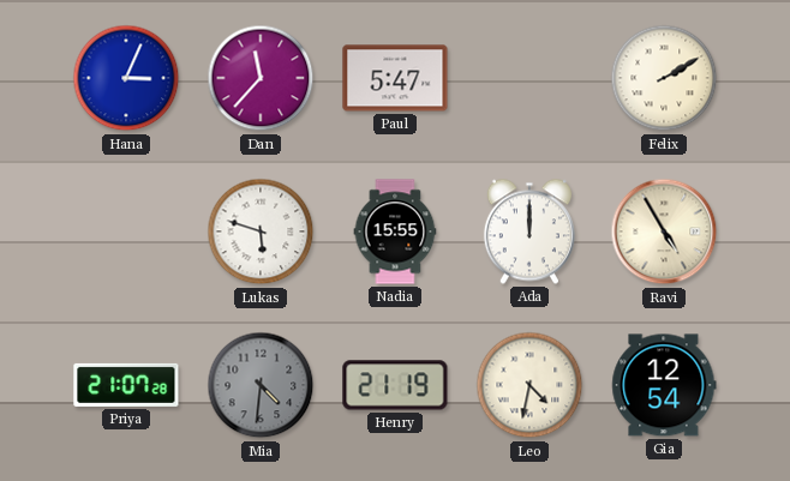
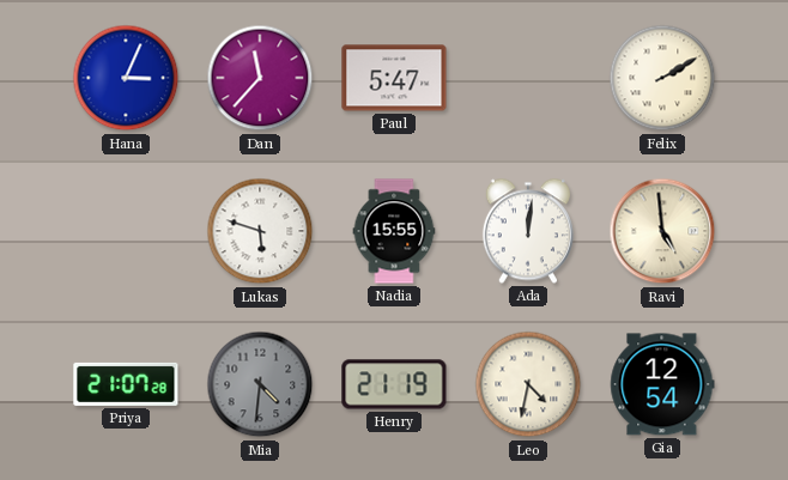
Ada: 12:00 -> 12:01 (528, 231)
Ravi: 4:55 -> 4:59 (662, 231)
